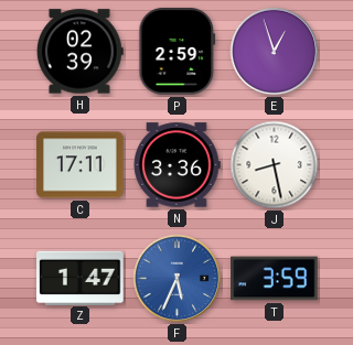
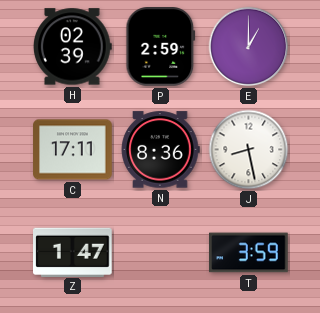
E: 12:57 -> 1:00 (249, 47)
N: 3:36 -> 8:36 (160, 150)
F: 5:34 -> none (178, 279)
